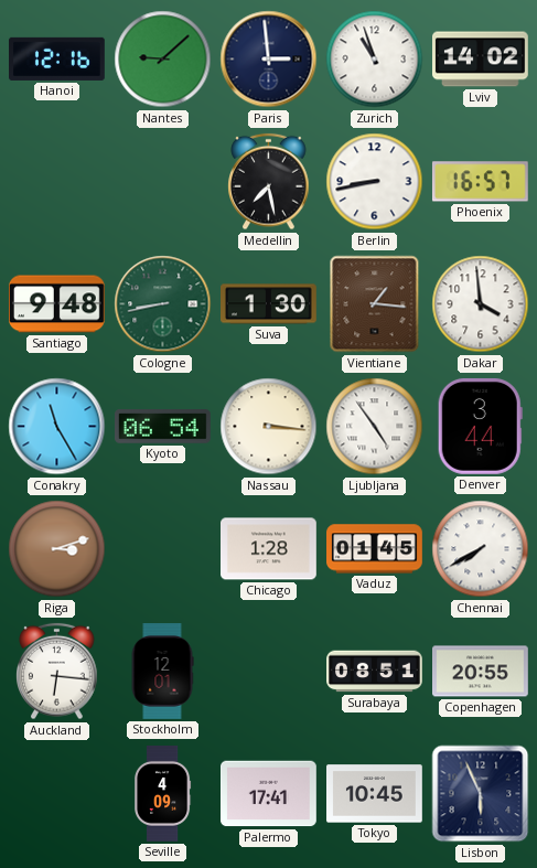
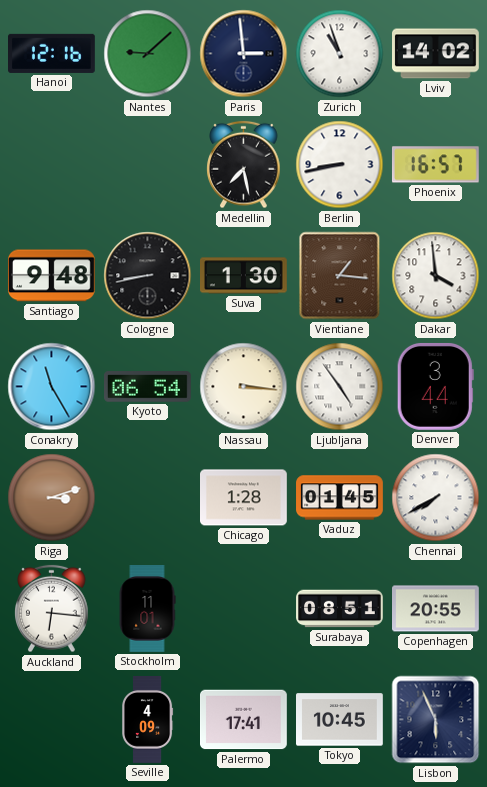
Cologne dial: green -> black (148, 276)
Stockholm: 12:01 -> 11:01 (147, 609)
